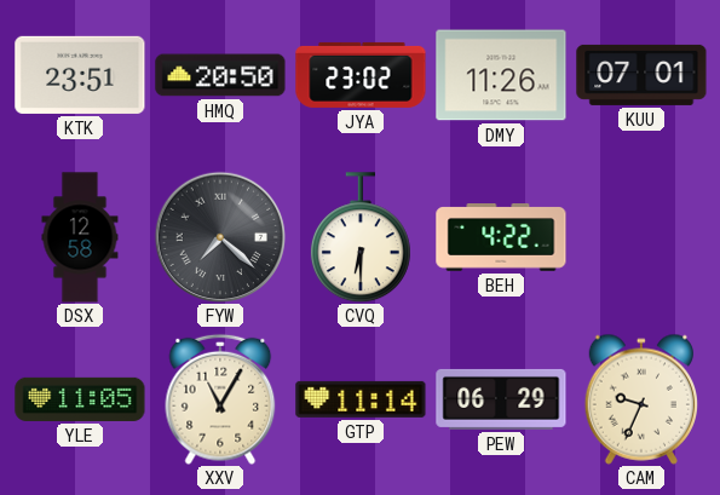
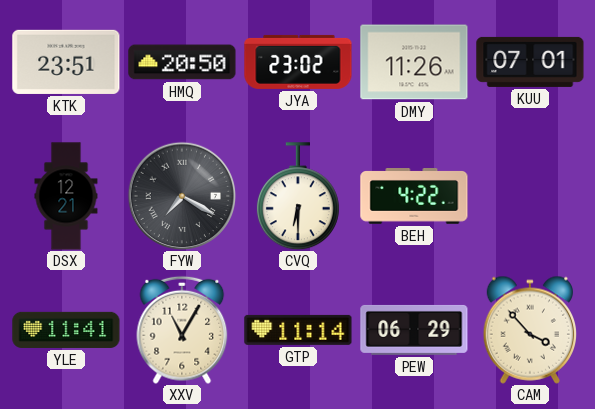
DSX: 12:58 -> 12:21 (66, 196)
FYW: 7:22 -> 7:20 (182, 196)
YLE: 11:05 -> 11:41 (66, 330)
CAM: 9:34 -> 3:53 (529, 330)
